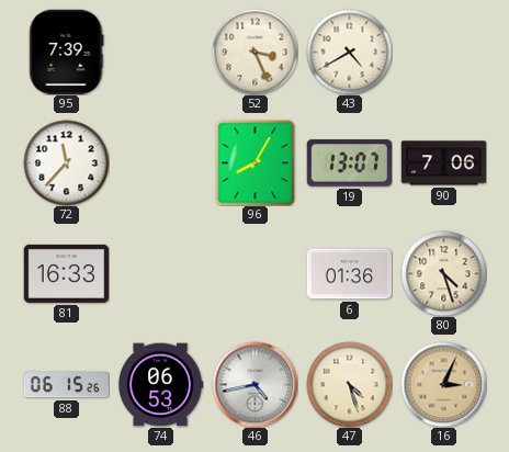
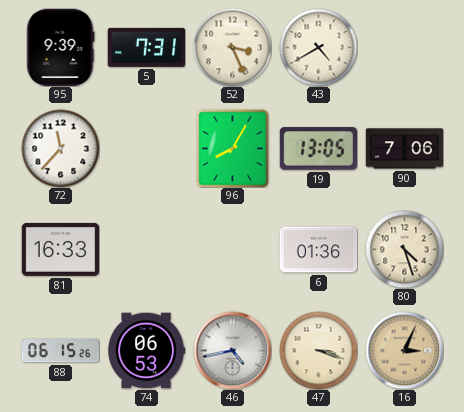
95: 7:39 -> 9:39 (61, 47)
5: none -> 7:31 (146, 47)
19: 13:07 -> 13:05 (318, 149)
47: 4:27 -> 3:18 (318, 350)
